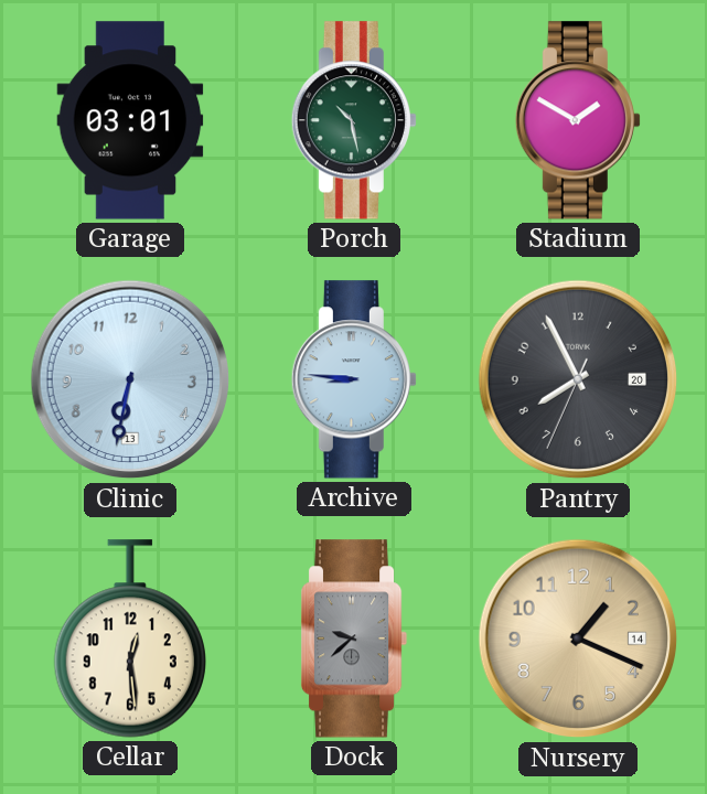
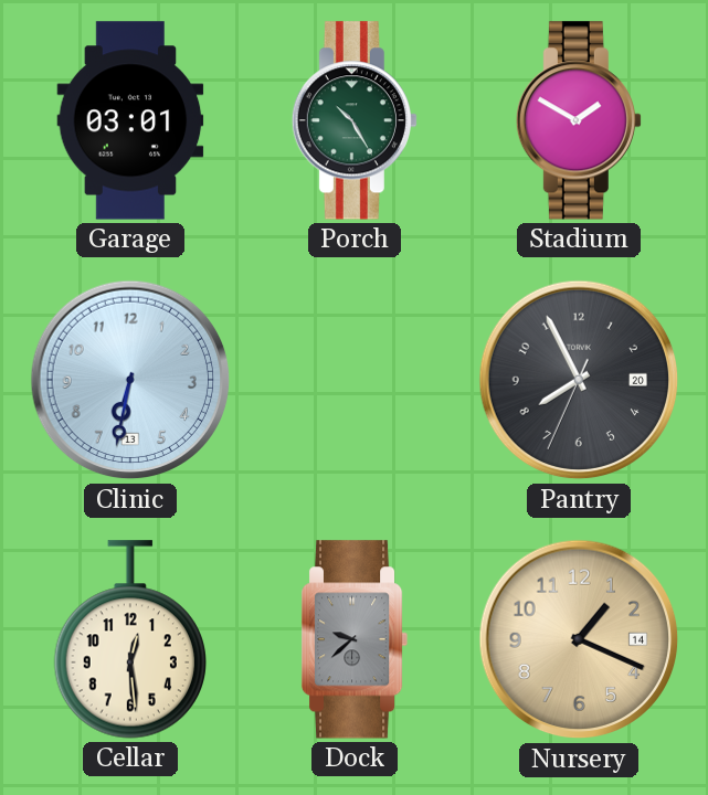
Porch: 10:28 -> 10:25 (355, 120)
Archive: 8:46 -> none (354, 379)
